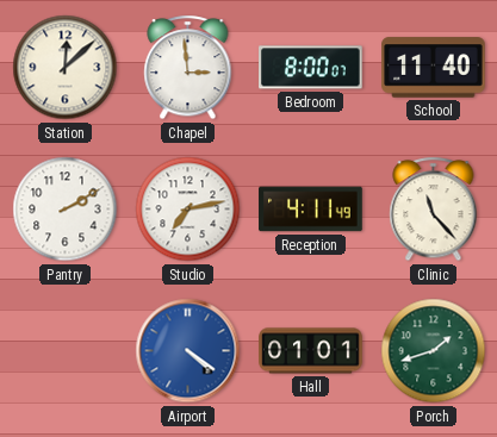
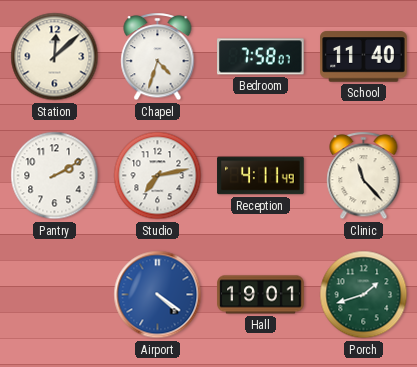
Chapel: 2:59 -> 4:33 (158, 57)
Bedroom: 8:00 -> 7:58 (261, 57)
Hall: 01:01 -> 19:01 (261, 295)
